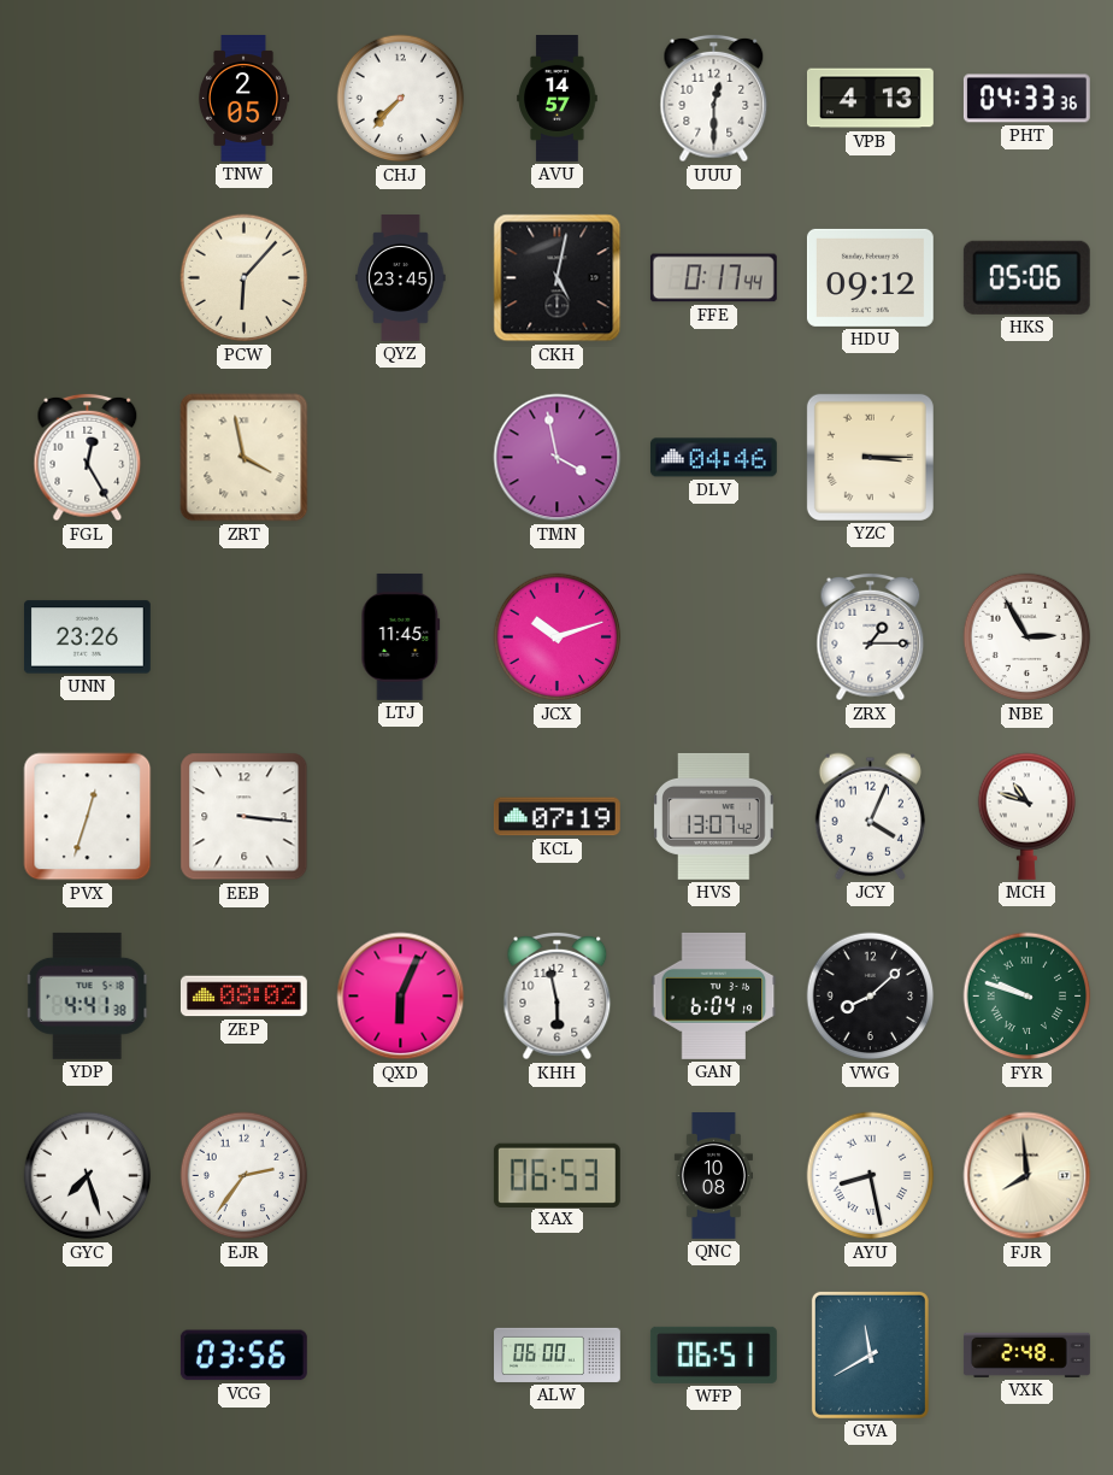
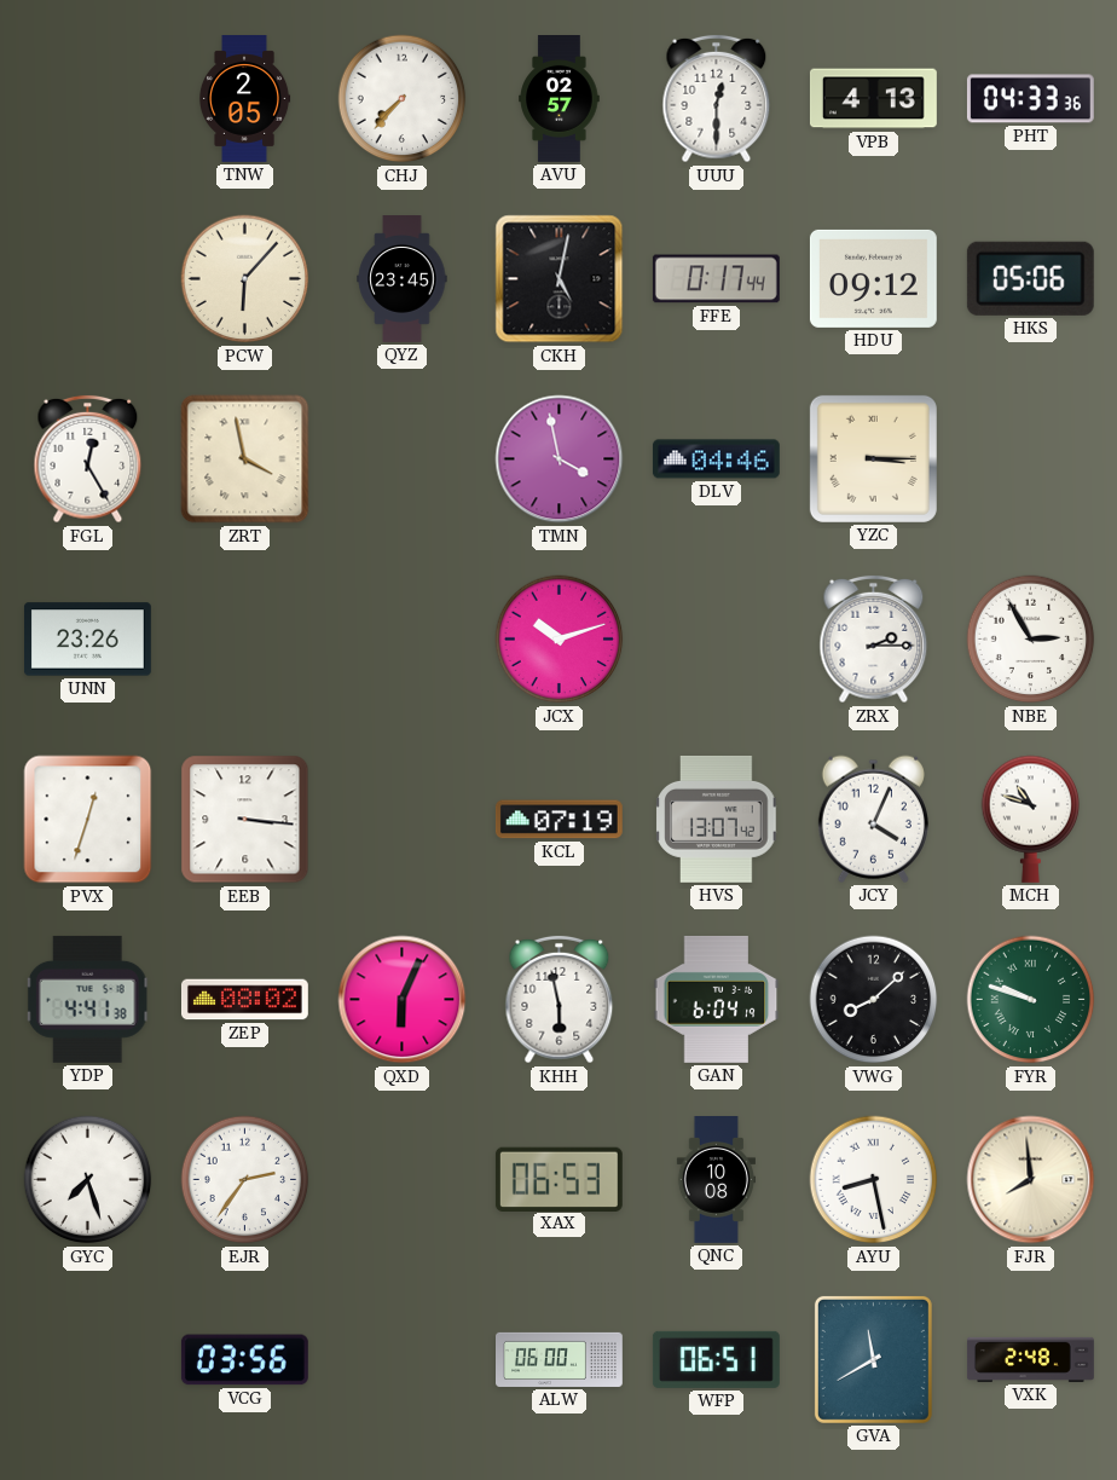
AVU: 14:57 -> 02:57 (560, 99)
LTJ: 11:45 -> none (401, 636)
ZRX: 1:15 -> 2:15 (874, 640)
